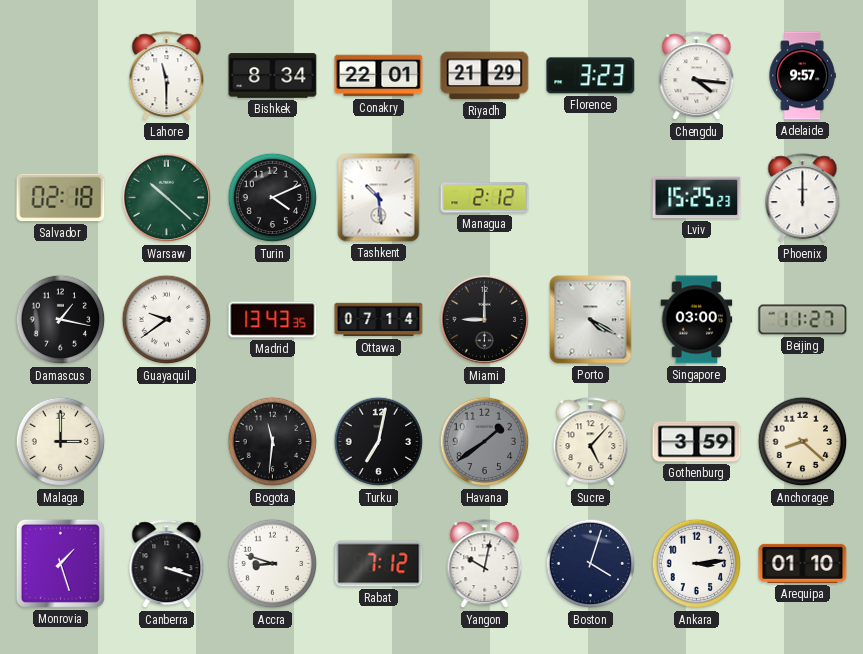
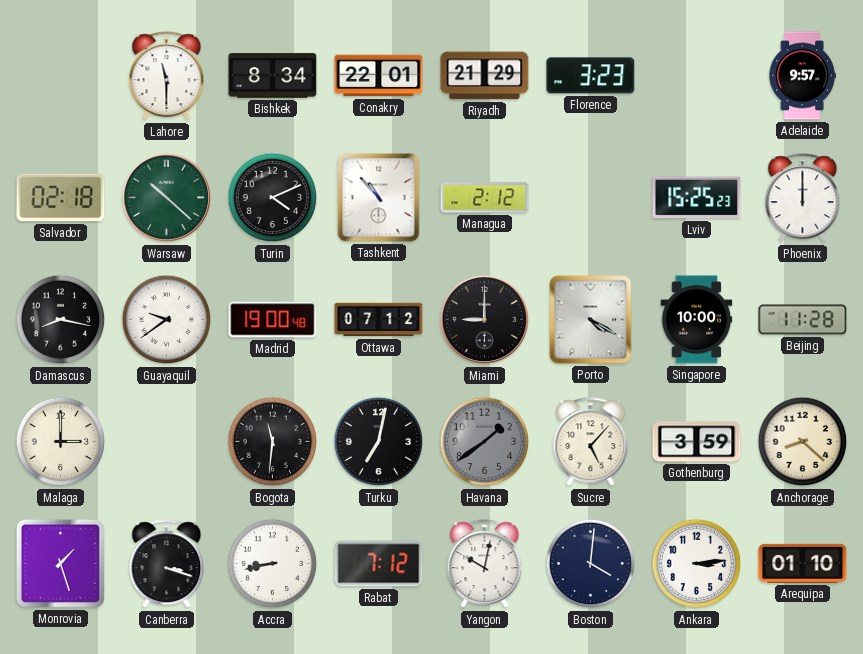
Chengdu: 4:16 -> none (697, 76)
Tashkent: 10:29 -> 10:53 (379, 198)
Damascus: 1:17 -> 8:17 (61, 320)
Madrid: 13:43 -> 19:00 (273, 320)
Ottawa: 07:14 -> 07:12 (379, 320)
Singapore: 03:00 -> 10:00 (697, 320)
Beijing: 11:27 -> 11:28 (803, 320)
Accra: 8:48 -> 8:43 (273, 564)
Boston: 4:03 -> 4:01 (591, 564)
